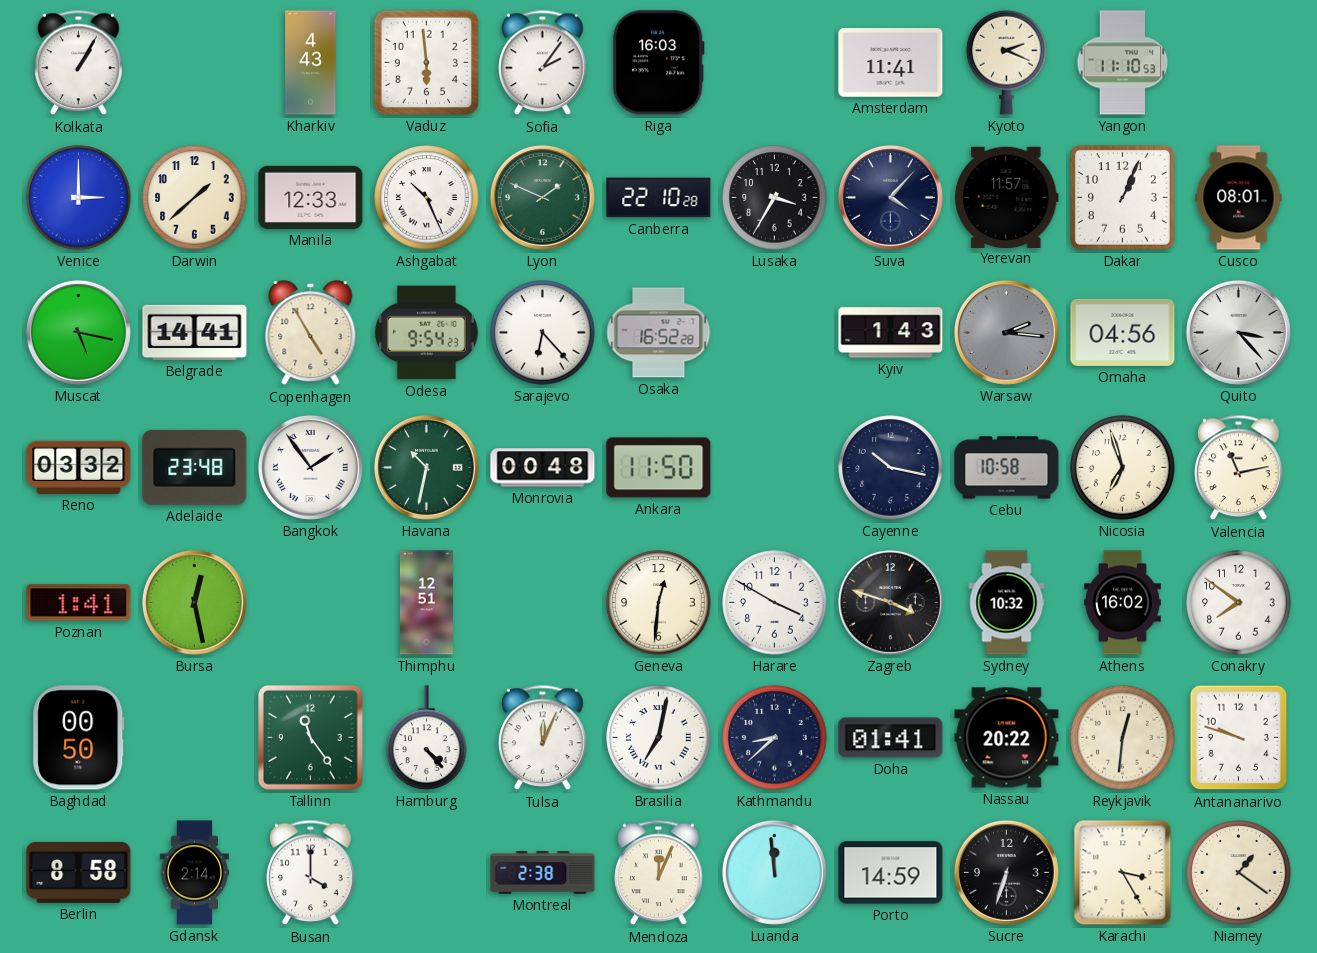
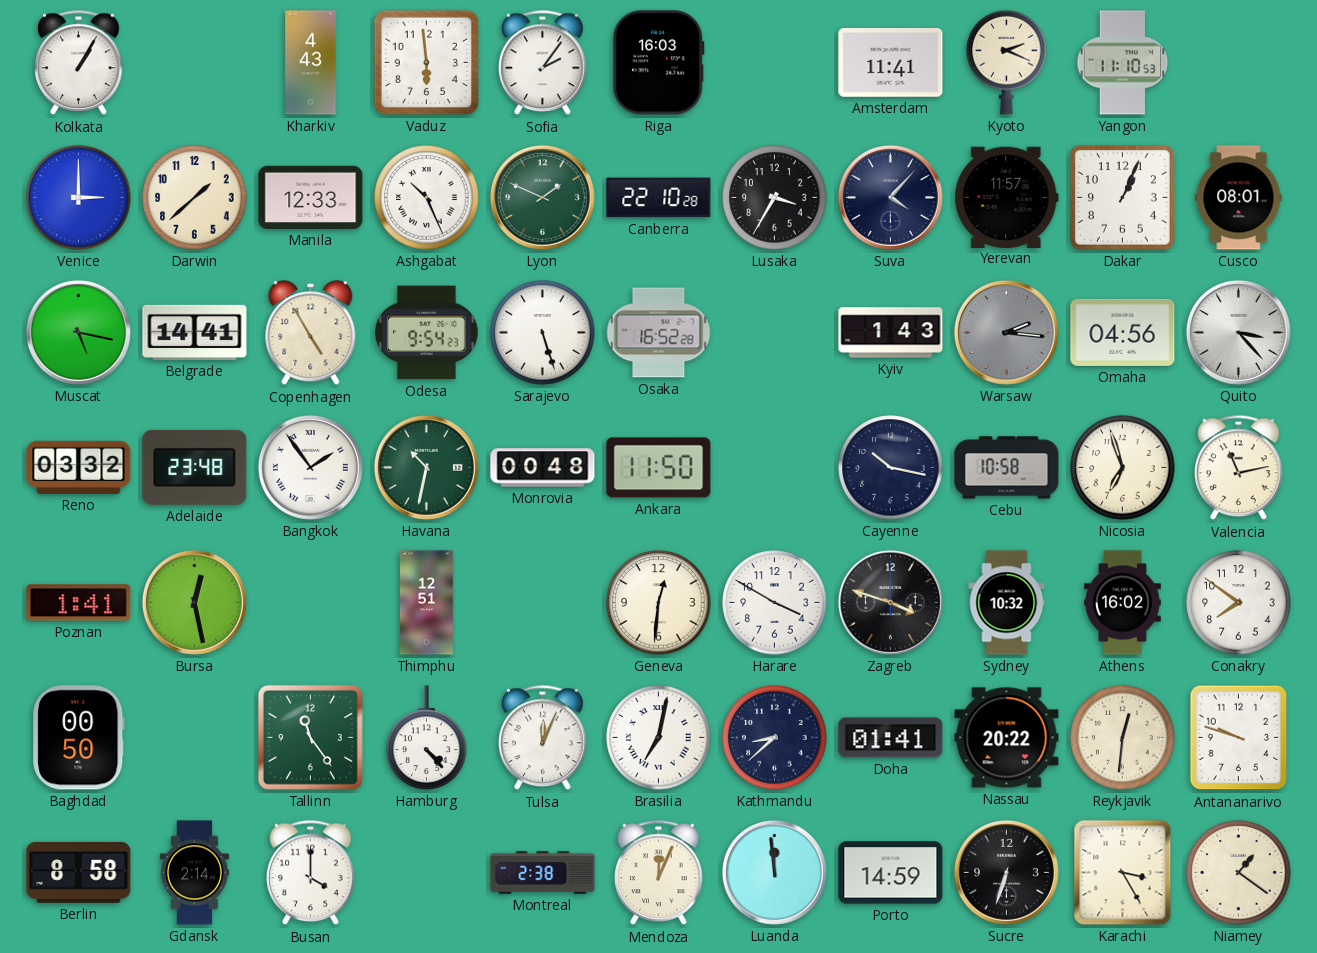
Sarajevo: 6:23 -> 5:27 (543, 333)
